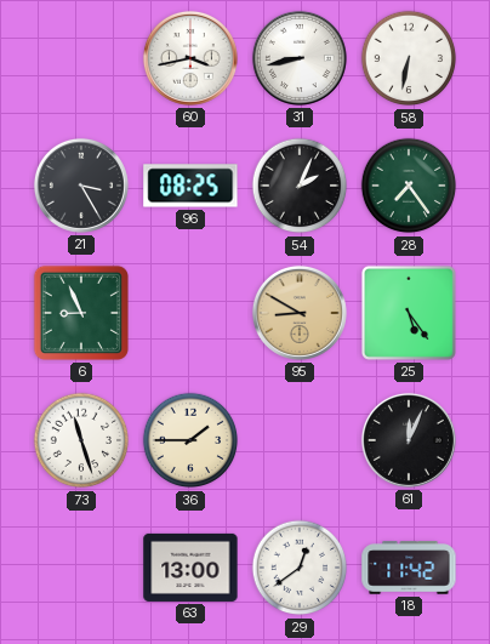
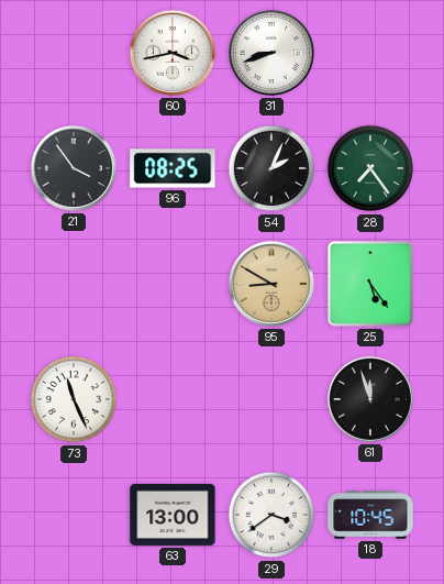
31: 8:43 -> 8:42 (271, 53)
58: 6:32 -> none (409, 58)
21: 3:25 -> 3:54 (74, 168)
6: 8:56 -> none (81, 313)
73: 11:27 -> 11:26 (74, 399)
36: 1:45 -> none (190, 440)
61: 12:04 -> 11:57 (370, 399)
29: 12:39 -> 3:39 (271, 515)
18: 11:42 -> 10:45 (370, 515)
